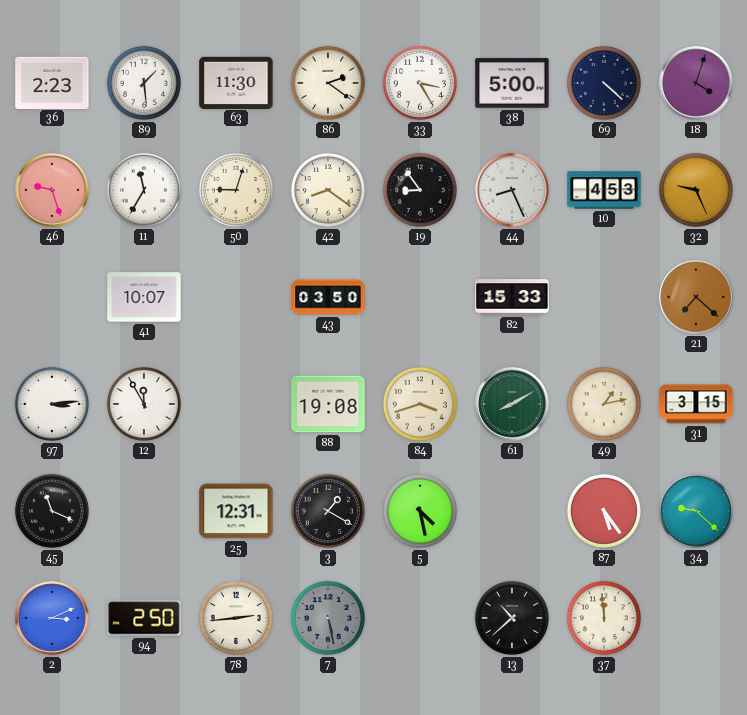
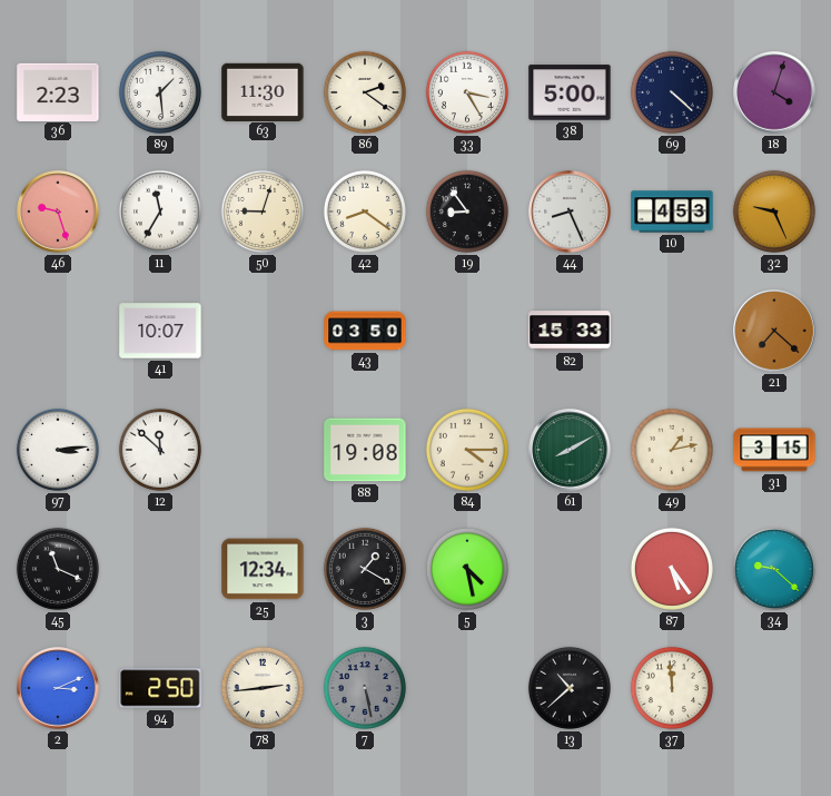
12: 11:55 -> 11:52 (160, 450)
84: 3:42 -> 4:15 (467, 450)
25: 12:31 -> 12:34 (263, 569)
